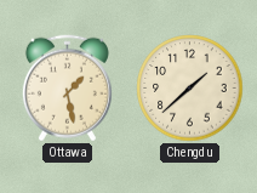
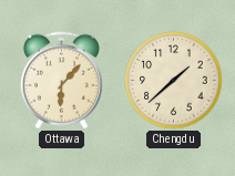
Ottawa: 1:28 -> 6:07 (61, 81)
